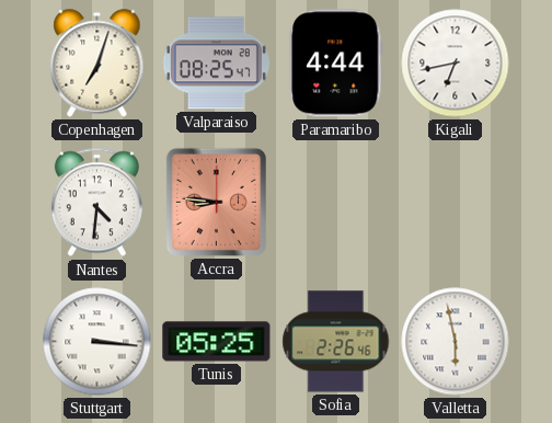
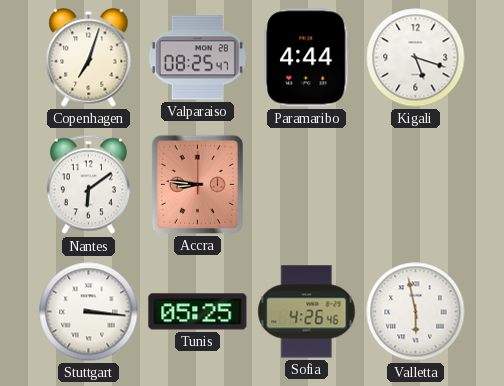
Kigali: 6:43 -> 5:18 (416, 58)
Nantes: 4:31 -> 6:09 (88, 185)
Sofia: 2:26 -> 4:26 (307, 312)
